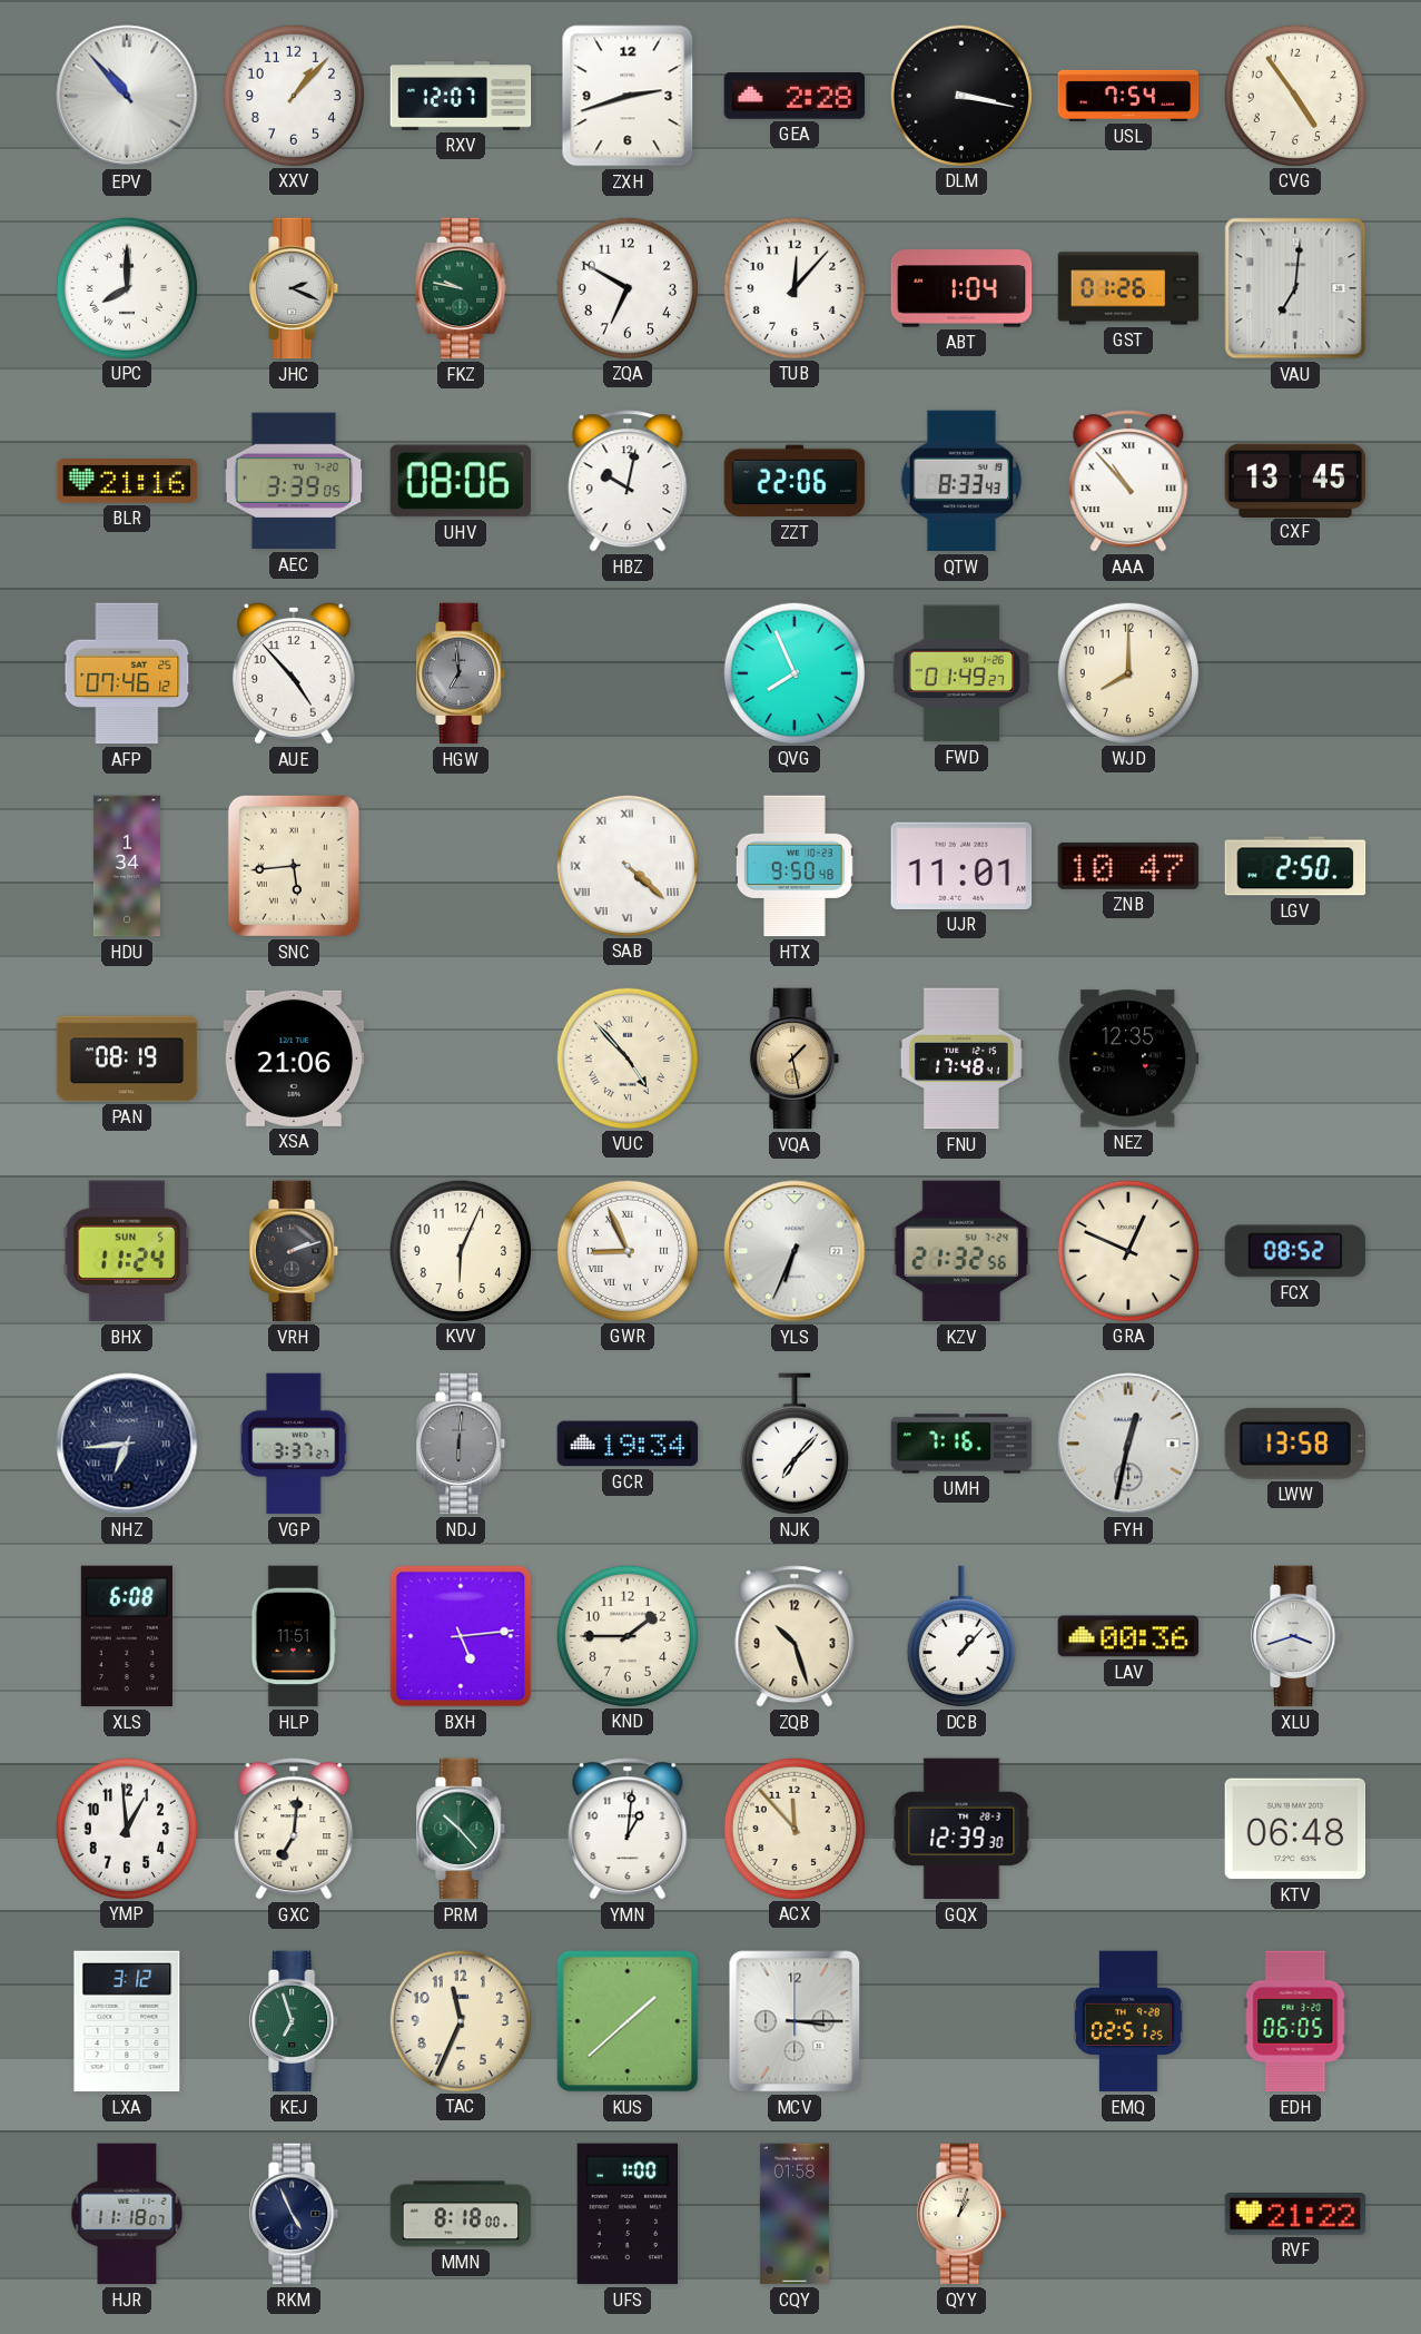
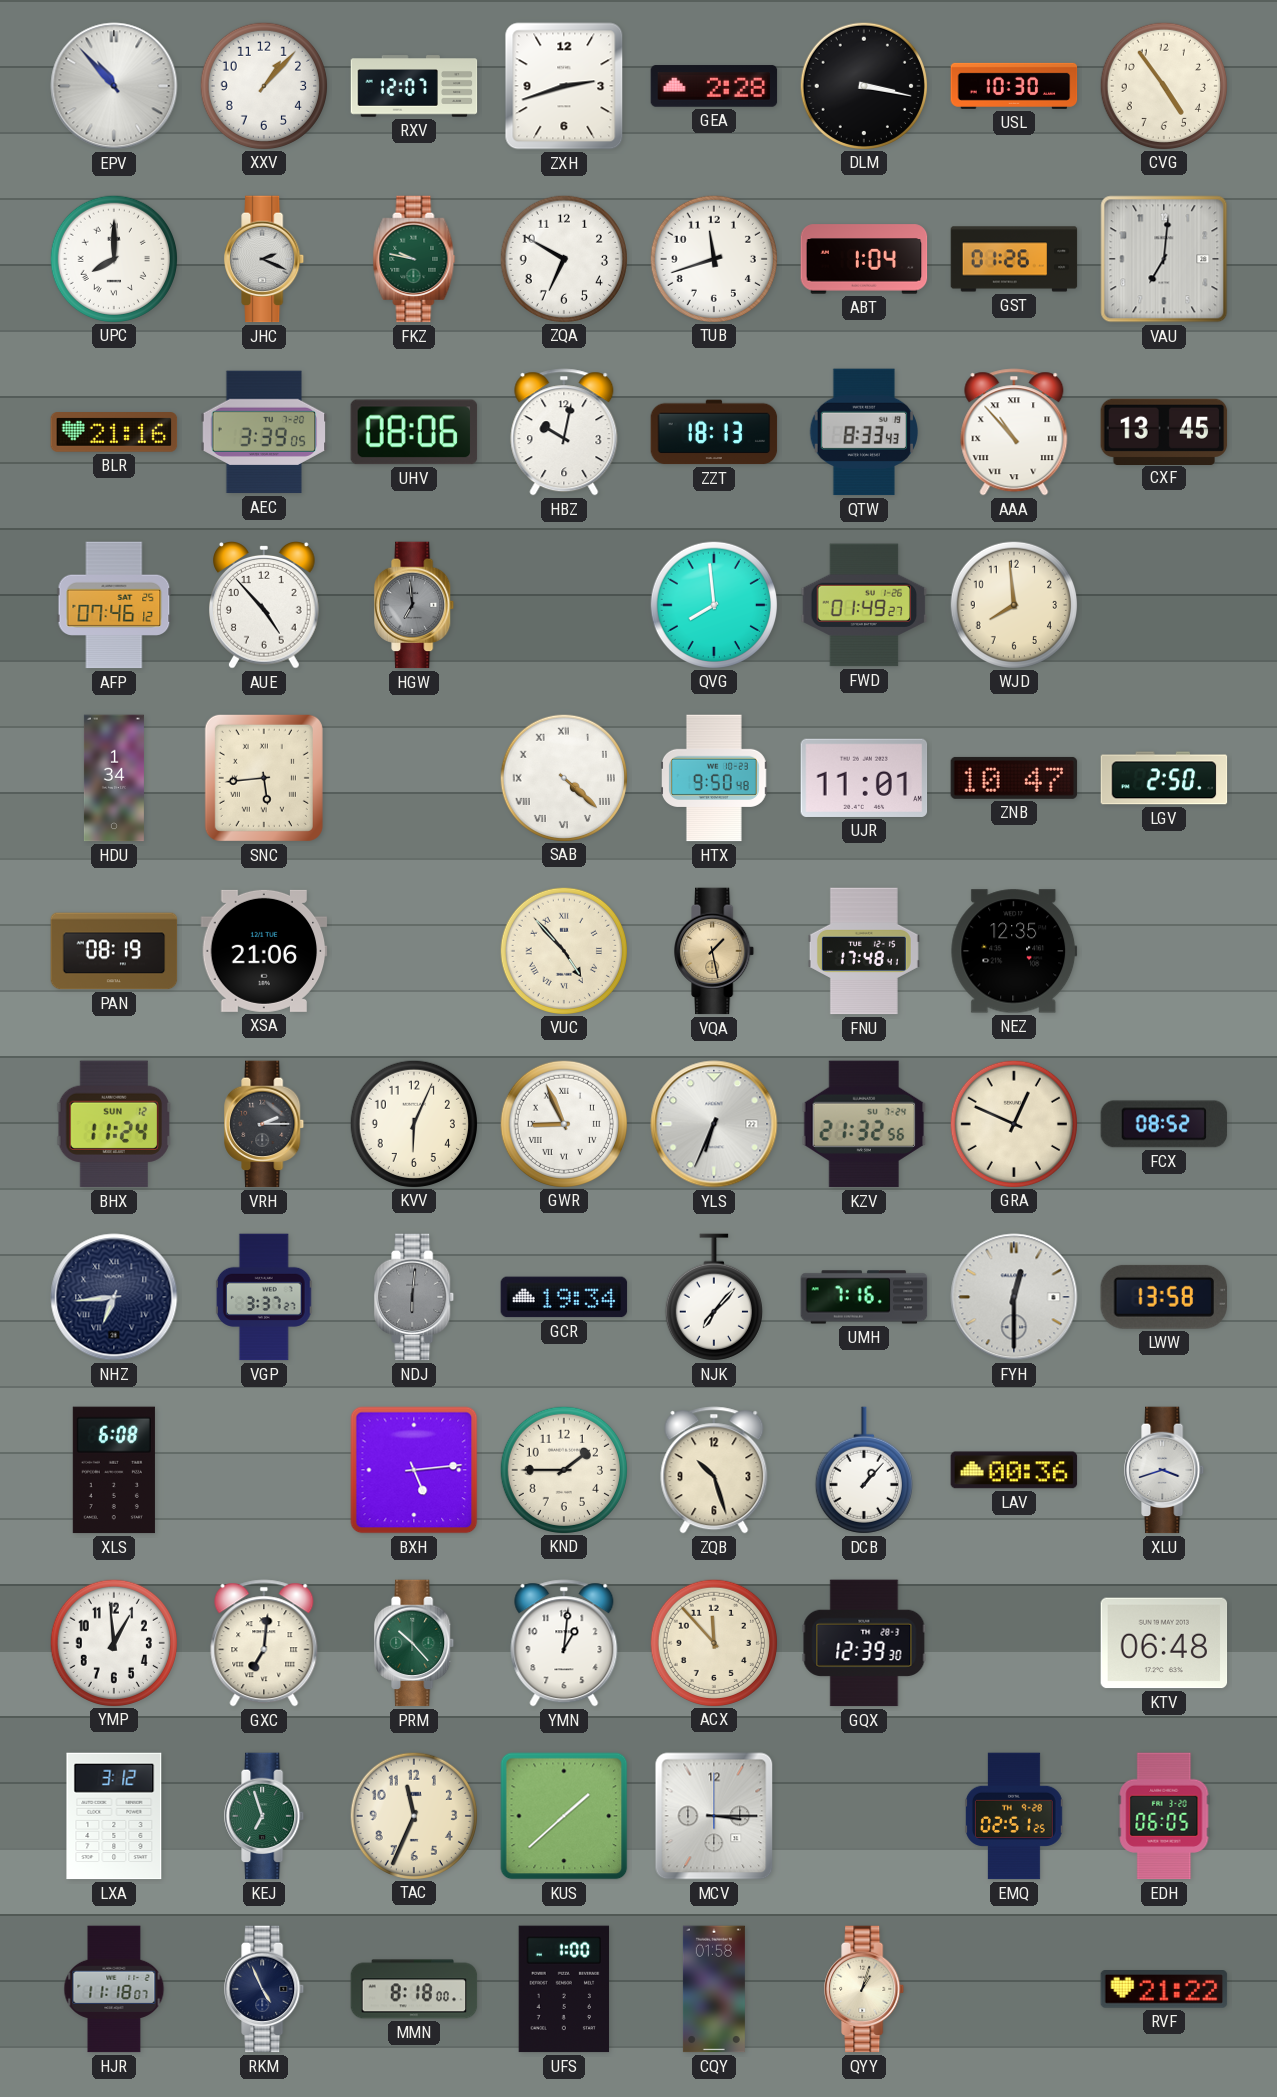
USL: 7:54 -> 10:30 (1014, 86)
TUB: 12:07 -> 11:42 (713, 258)
ZZT: 22:06 -> 18:13 (714, 432)
QVG: 7:56 -> 7:59 (713, 604)
WJD: 8:00 -> 7:59 (1013, 604)
BHX date: SUN 5 -> SUN 12 (114, 1124)
VRH: 2:12 -> 2:15 (265, 1124)
FYH: 12:32 -> 12:30 (1014, 1297)
HLP: 11:51 -> none (294, 1636)
